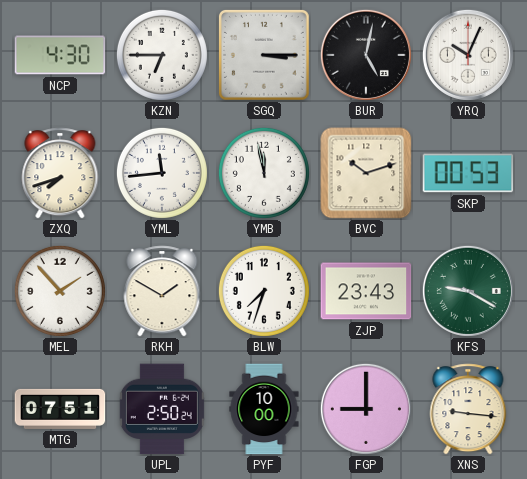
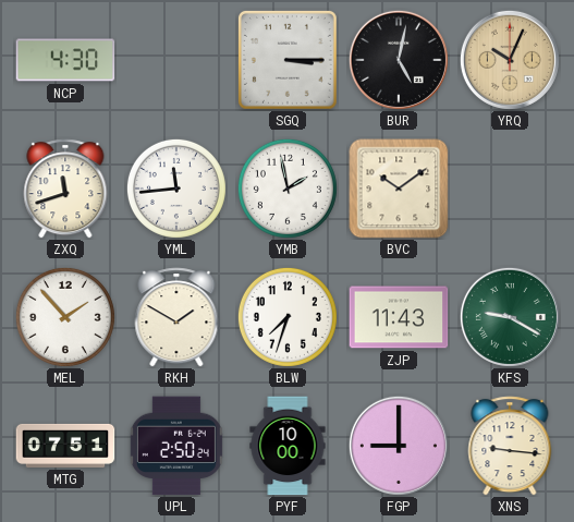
KZN: 6:45 -> none (162, 55)
YRQ dial: white -> champagne (510, 60)
ZXQ: 7:42 -> 11:42 (65, 189)
YMB: 11:58 -> 1:58 (288, 189)
BVC: 10:12 -> 10:09 (399, 189)
SKP: 00:53 -> none (468, 173)
ZJP: 23:43 -> 11:43 (399, 317)
